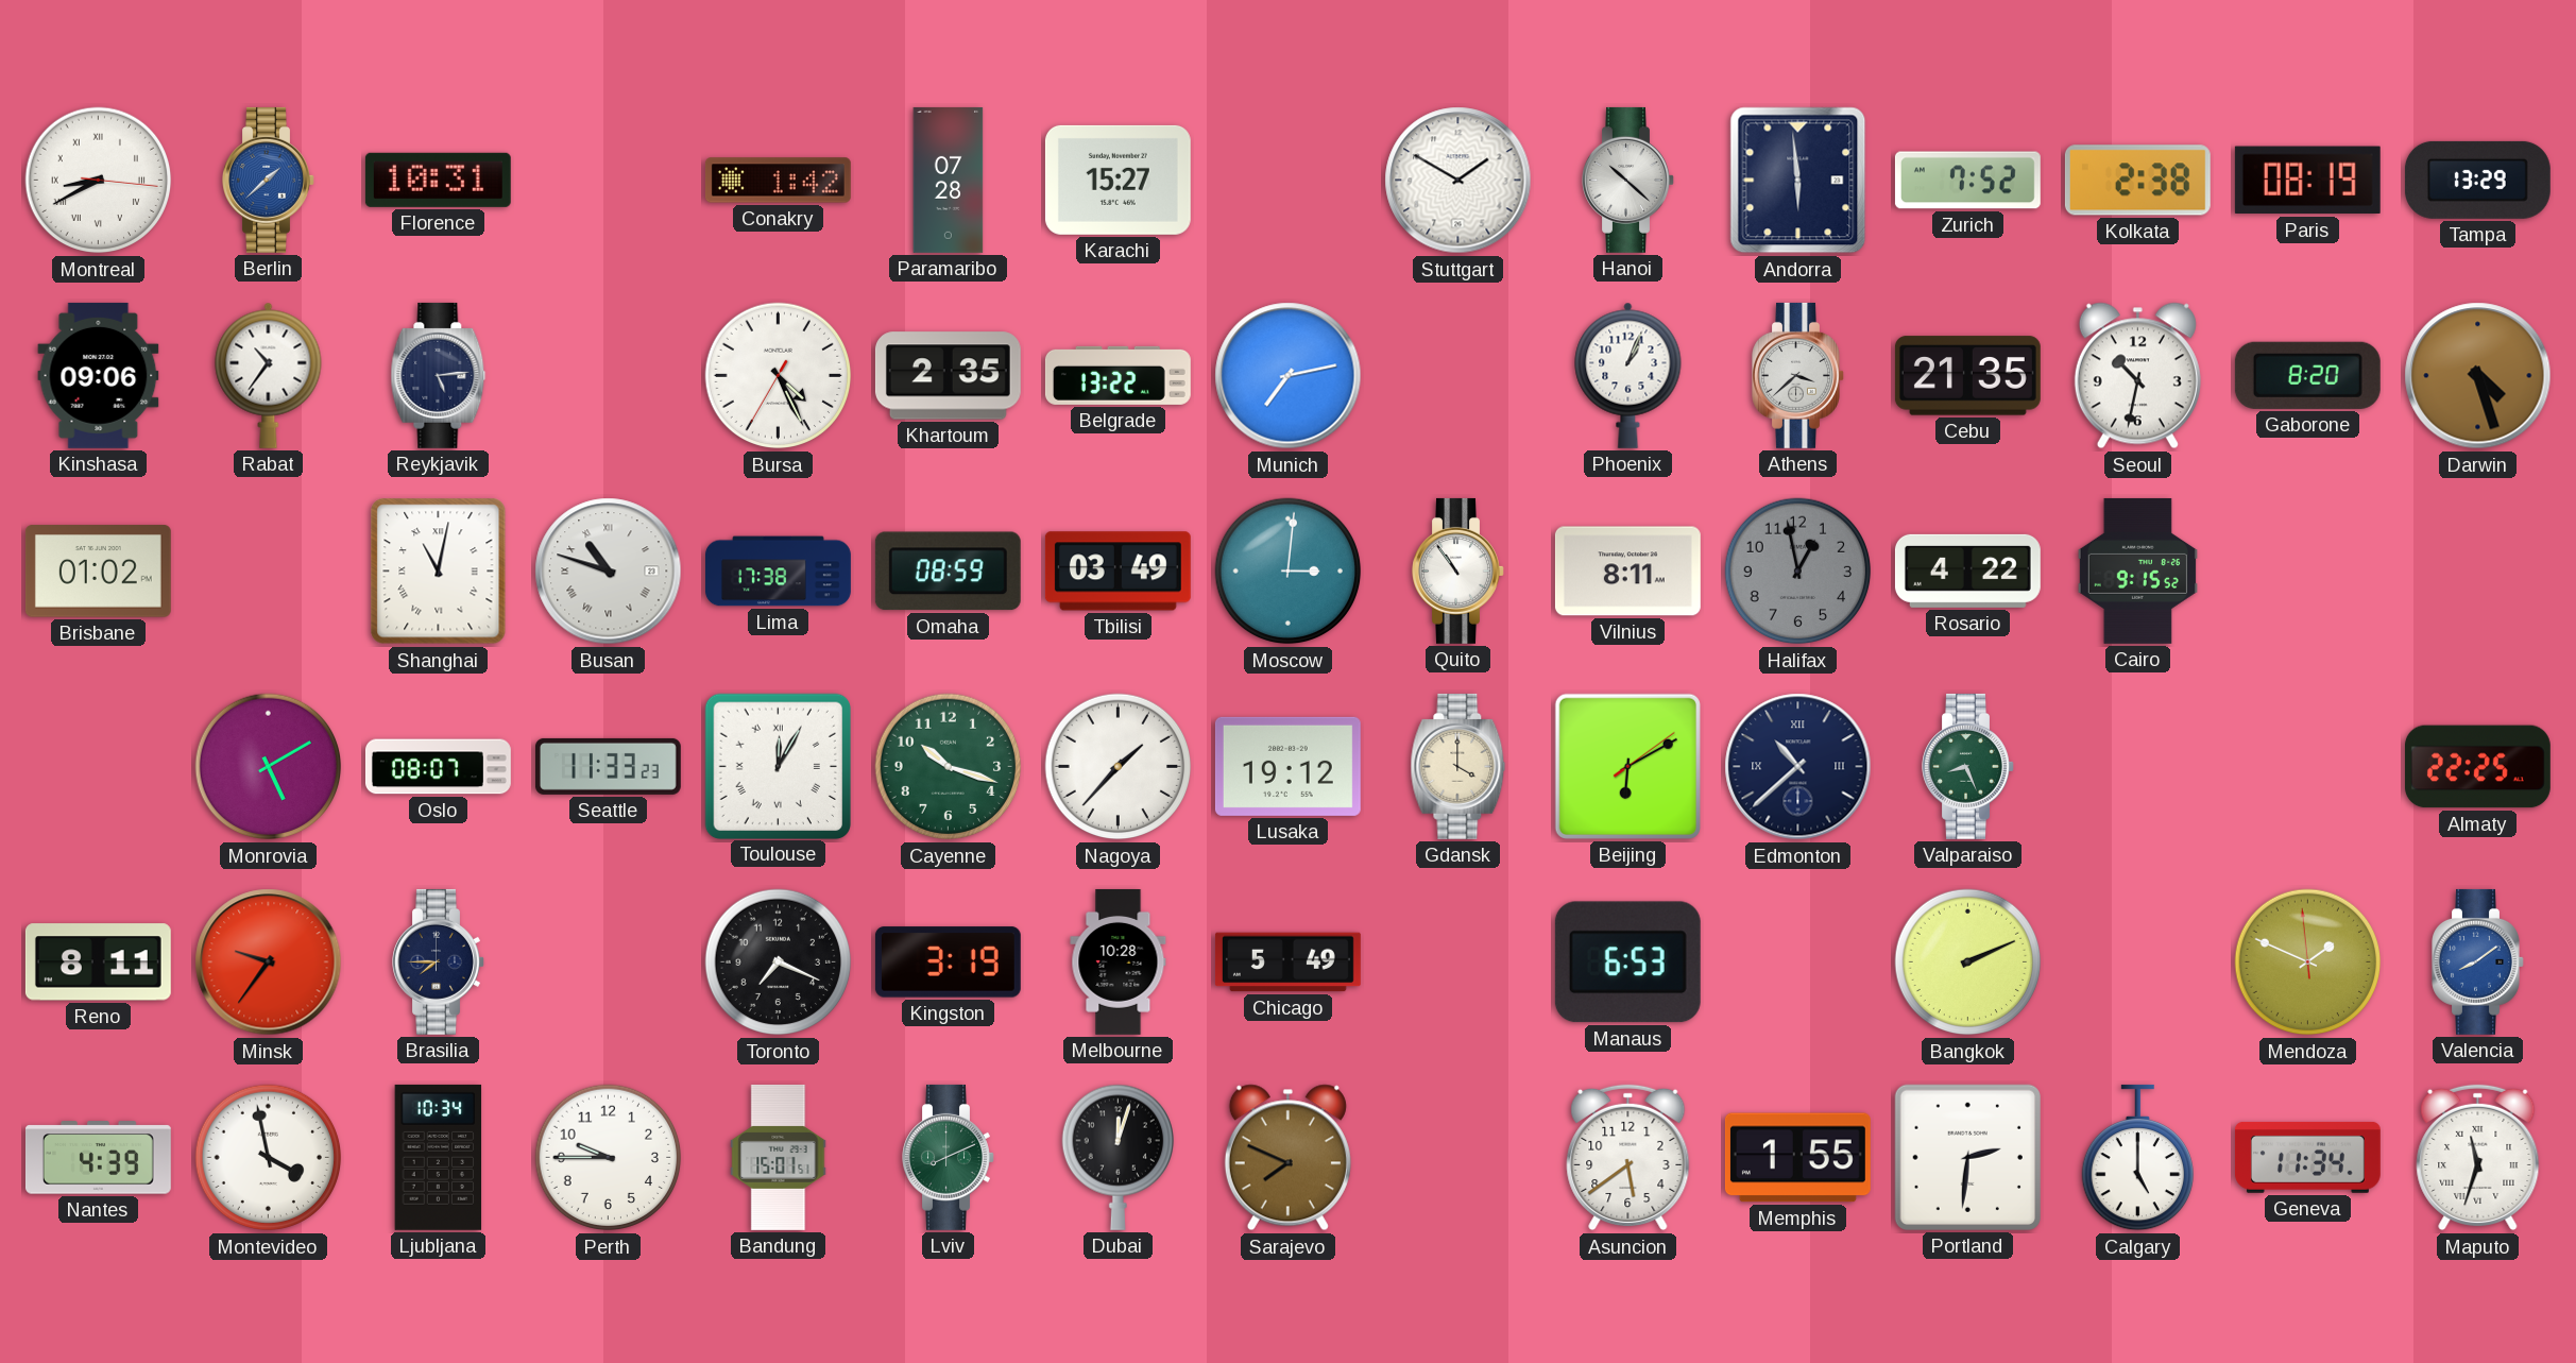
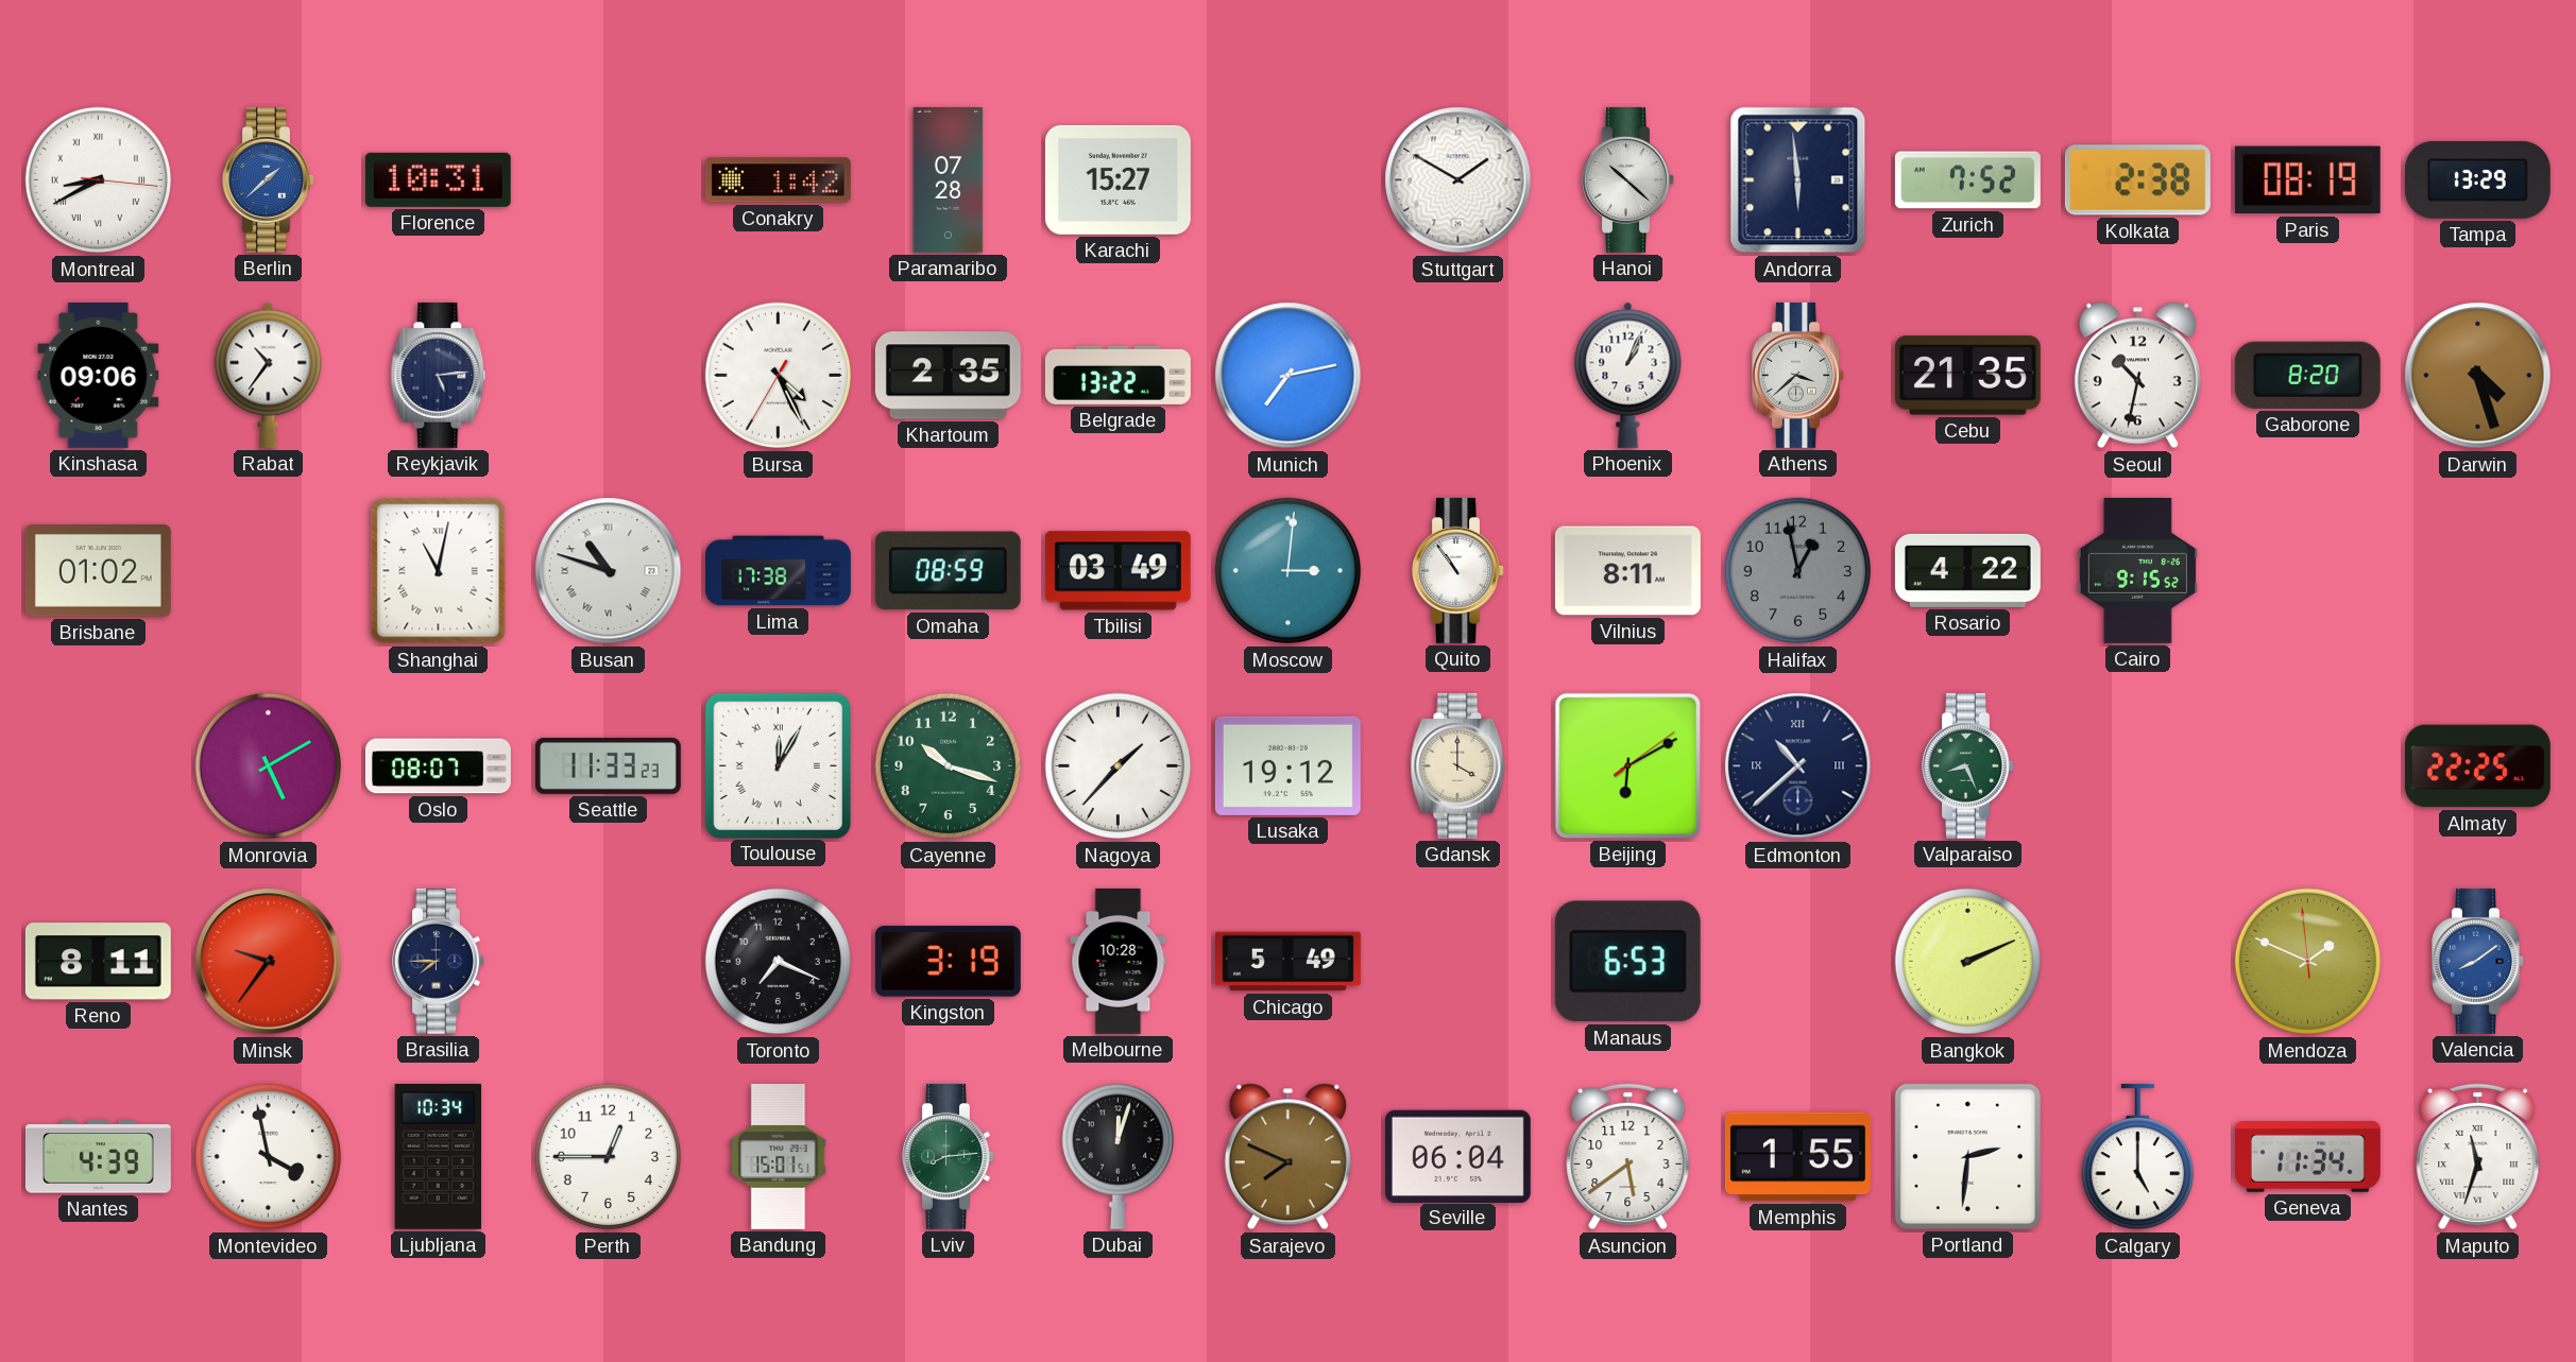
Perth: 9:45 -> 12:45 (609, 1157)
Lviv: 8:11 -> 8:14 (949, 1156)
Seville: none -> 06:04 (1457, 1156)
